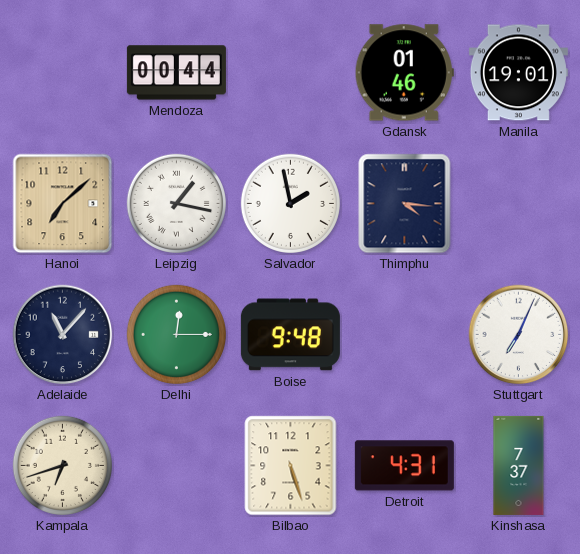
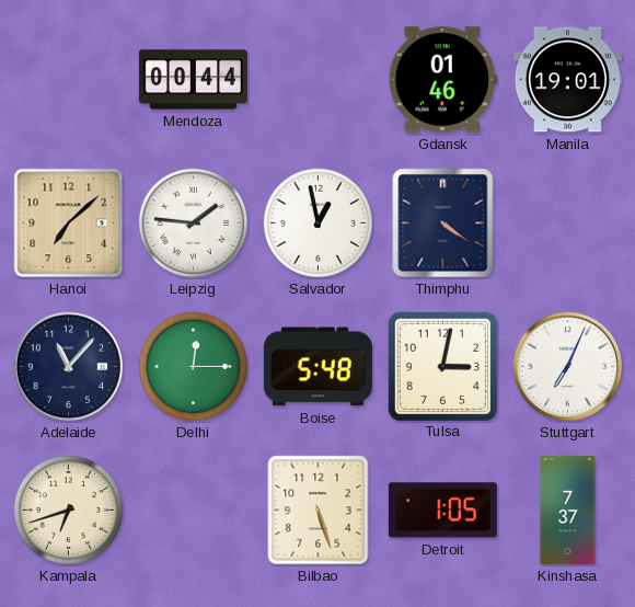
Leipzig: 1:17 -> 1:46 (193, 222)
Salvador: 1:58 -> 12:58 (317, 222)
Thimphu: 4:16 -> 4:21 (443, 224)
Boise: 9:48 -> 5:48 (317, 367)
Tulsa: none -> 3:02 (442, 366)
Detroit: 4:31 -> 1:05 (442, 511)
